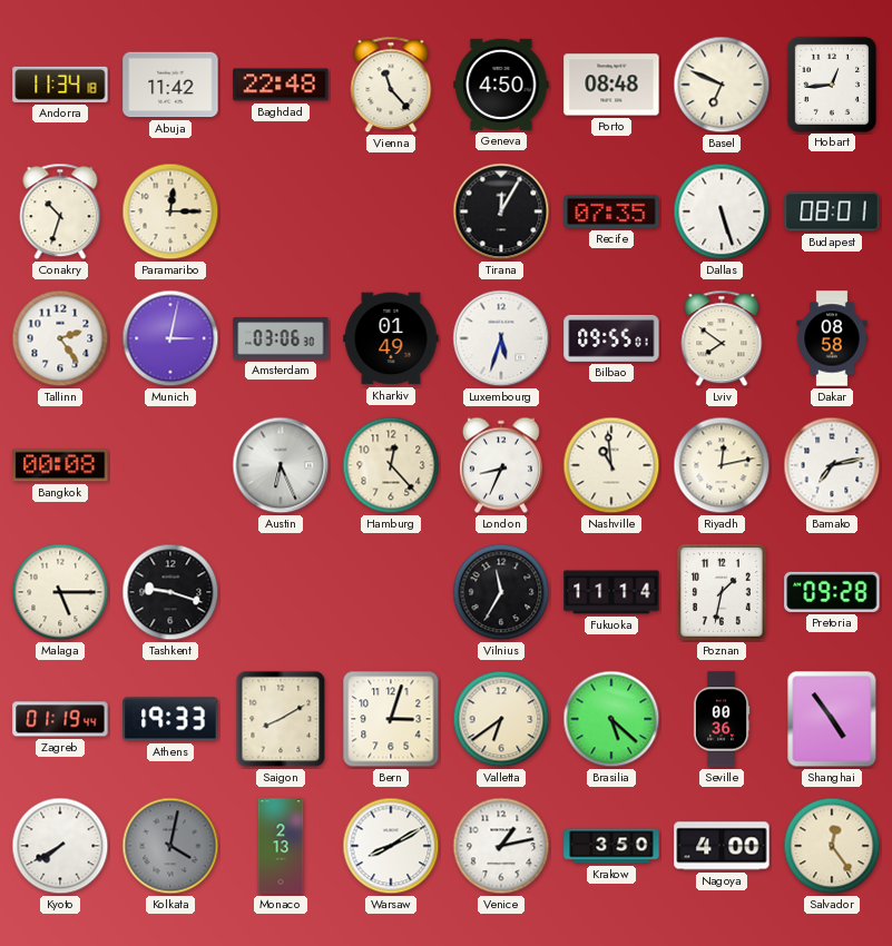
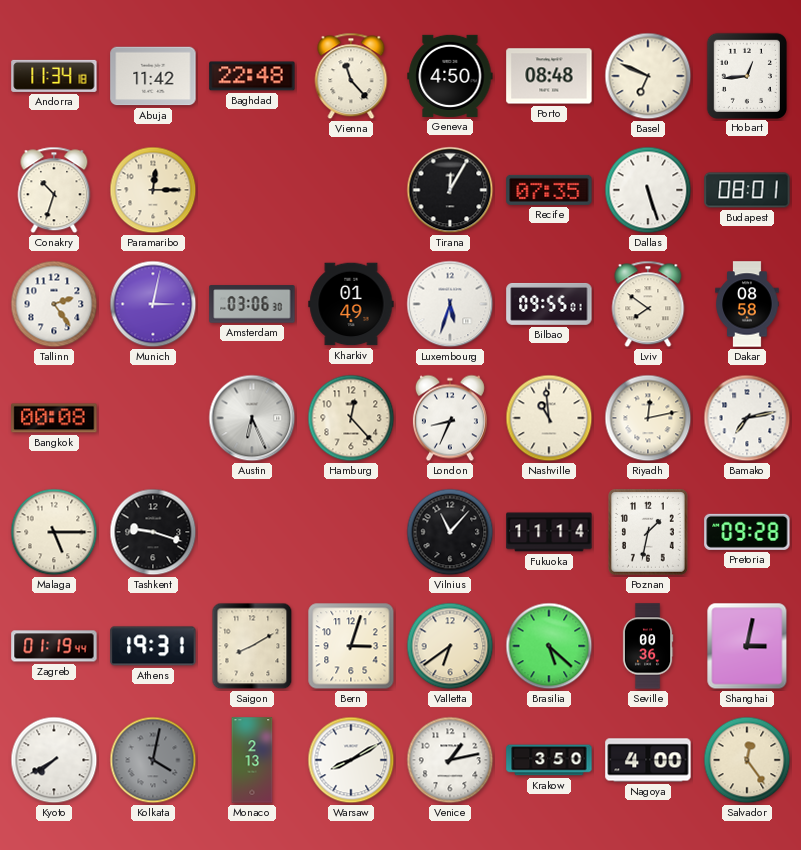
Vilnius: 11:35 -> 11:07 (450, 532)
Athens: 19:33 -> 19:31 (153, 646)
Shanghai: 4:54 -> 3:02 (747, 646)
